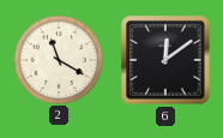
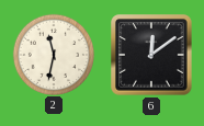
2: 11:20 -> 11:32 (53, 54)
